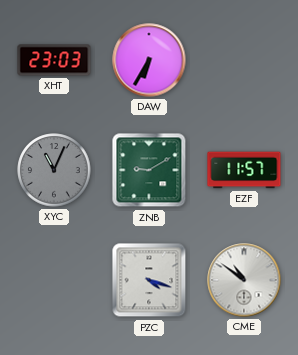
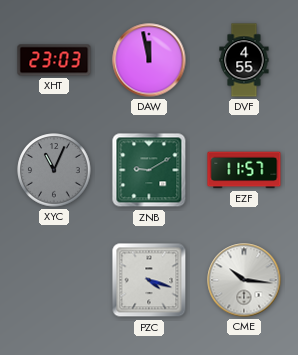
DAW: 6:35 -> 11:58 (149, 60)
DVF: none -> 4:55 (244, 60)
CME: 10:51 -> 10:16 (244, 280)
